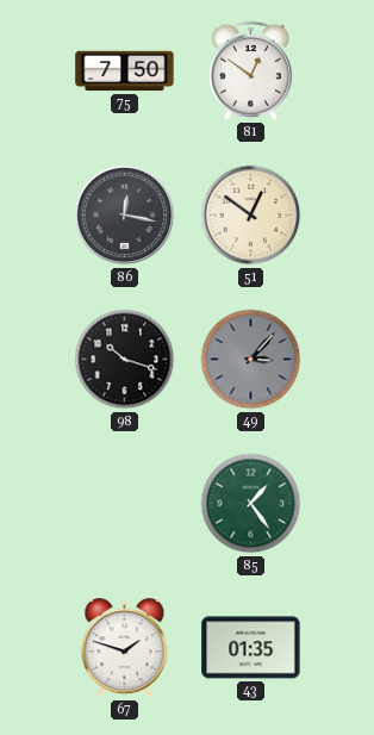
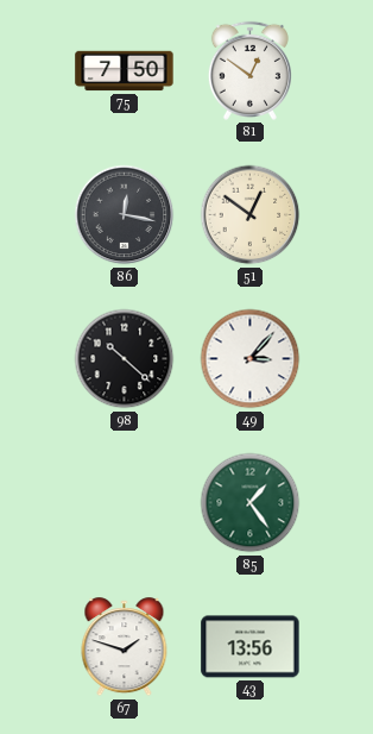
98: 10:18 -> 10:22 (125, 359)
49 dial: grey -> white (251, 359)
43: 01:35 -> 13:56 (251, 647)
